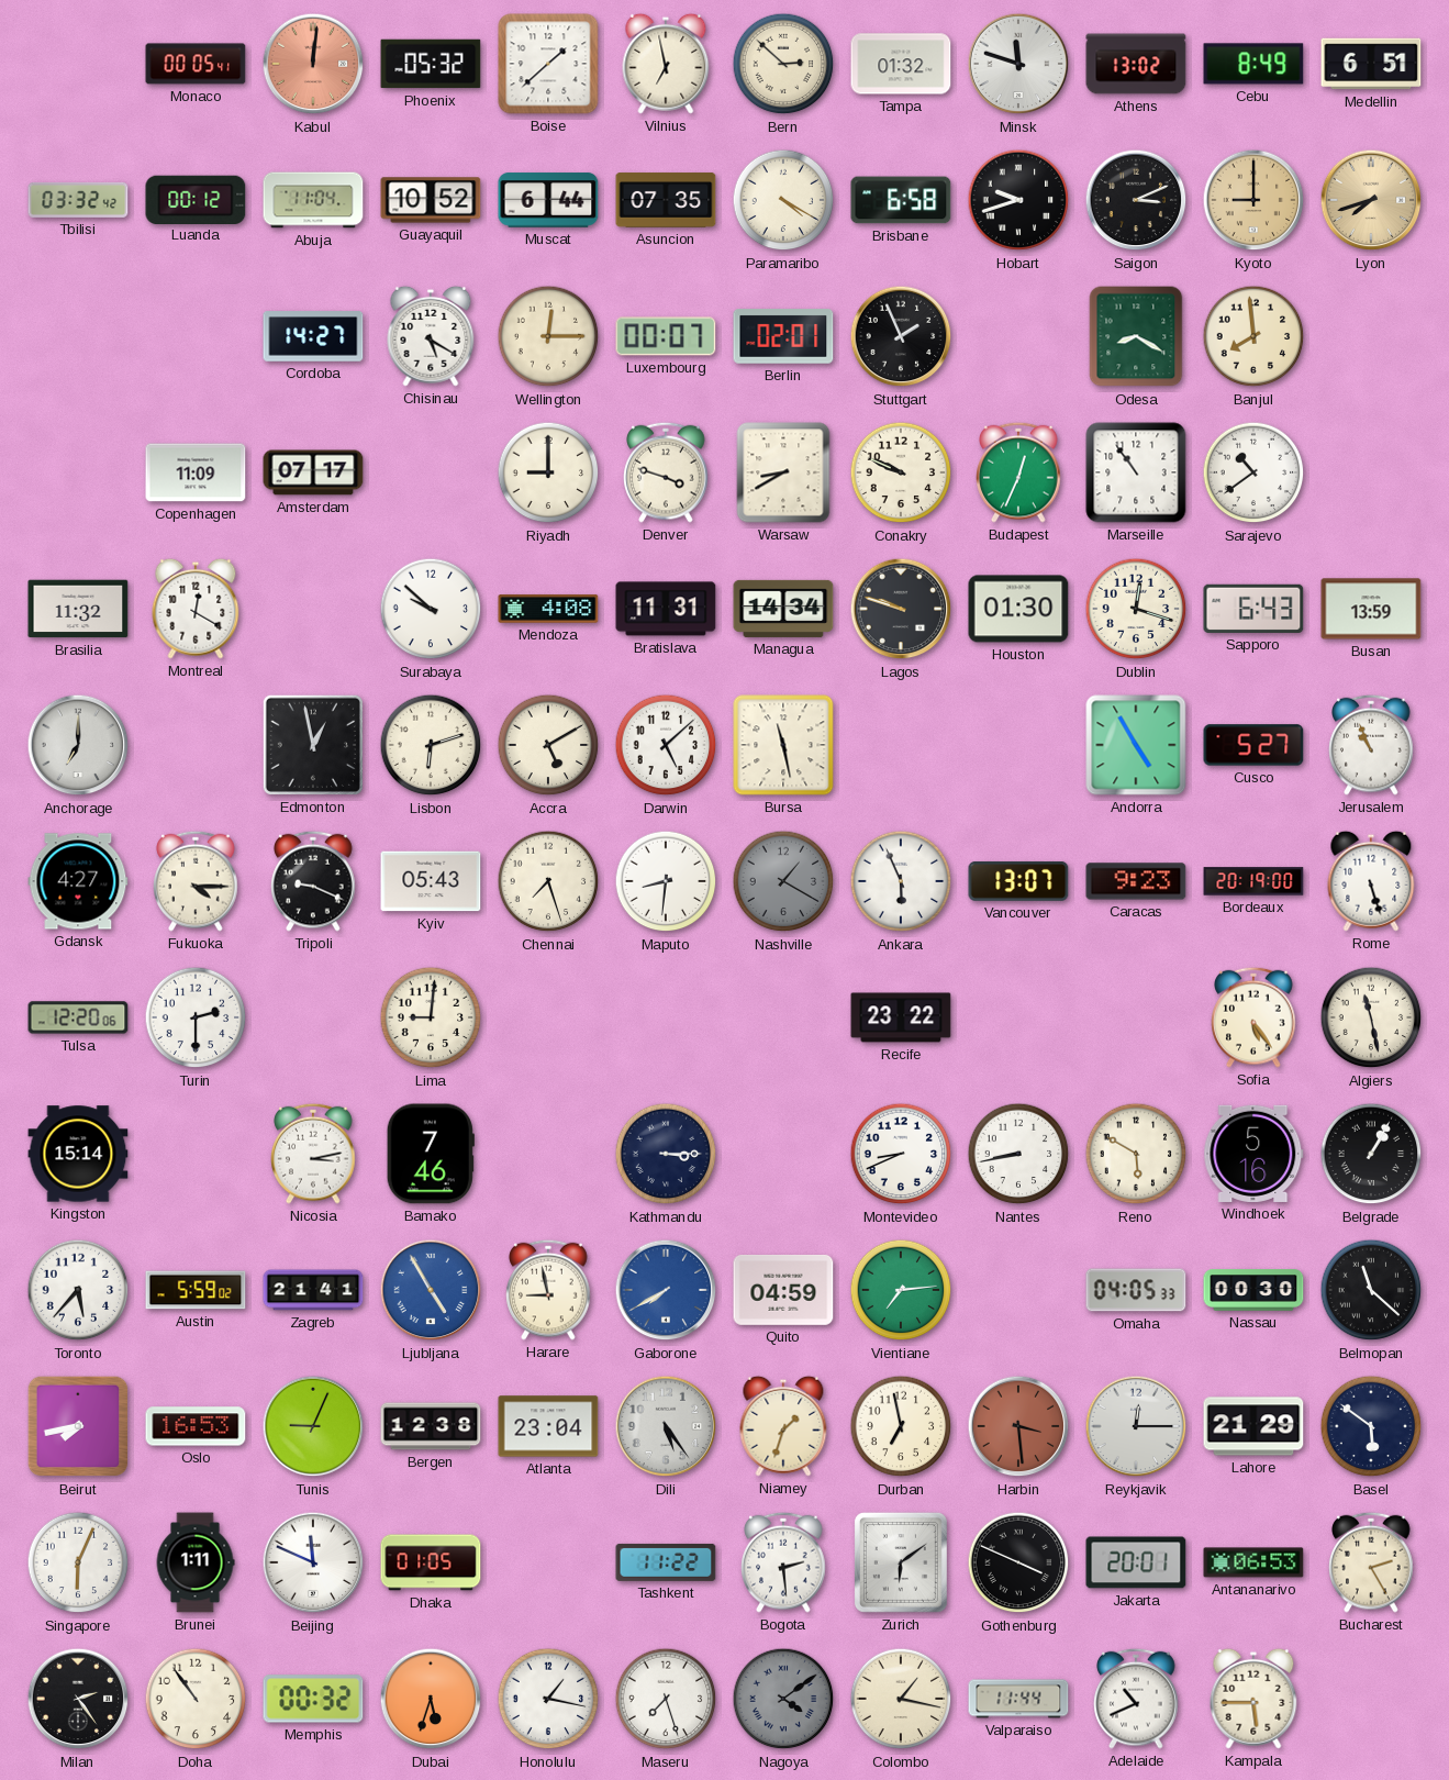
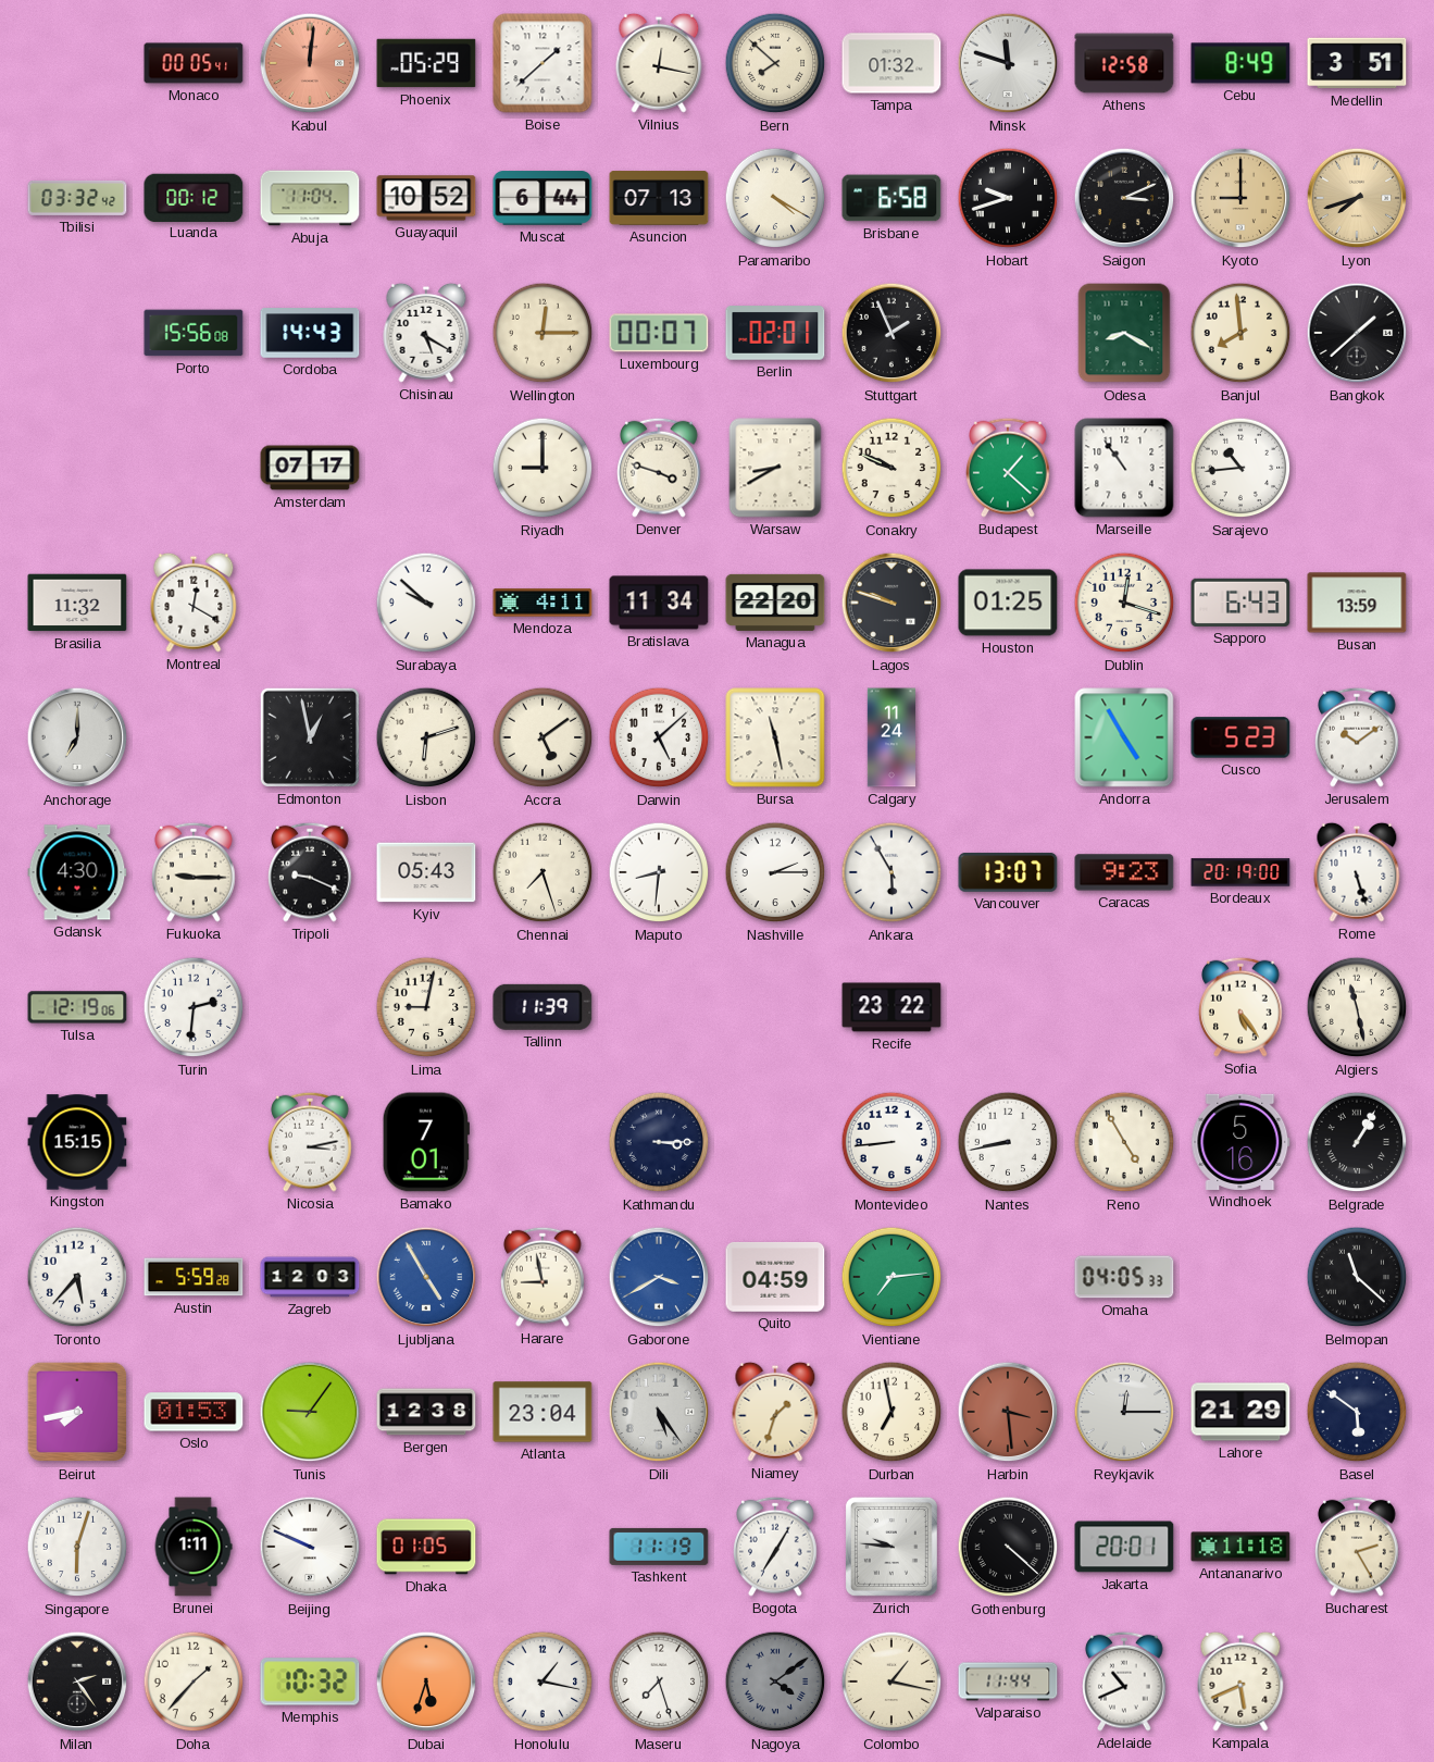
Phoenix: 05:32 -> 05:29 (426, 63)
Vilnius: 6:58 -> 12:17 (659, 63)
Bern: 2:52 -> 7:52 (775, 63)
Athens: 13:02 -> 12:58 (1124, 63)
Medellin: 6:51 -> 3:51 (1357, 63)
Asuncion: 07:35 -> 07:13 (659, 198)
Porto: none -> 15:56 (194, 333)
Cordoba: 14:27 -> 14:43 (310, 333)
Bangkok: none -> 1:38 (1357, 333)
Copenhagen: 11:09 -> none (196, 472)
Budapest: 12:34 -> 1:22 (1008, 468)
Sarajevo: 10:39 -> 10:44 (1240, 468)
Mendoza: 4:08 -> 4:11 (543, 603)
Bratislava: 11:31 -> 11:34 (659, 603)
Managua: 14:34 -> 22:20 (775, 603)
Houston: 01:30 -> 01:25 (1008, 603)
Accra: 5:10 -> 5:09 (543, 737)
Calgary: none -> 11:24 (891, 737)
Cusco: 5:27 -> 5:23 (1240, 737)
Jerusalem: 10:56 -> 10:09 (1357, 737)
Gdansk: 4:27 -> 4:30 (77, 872)
Fukuoka: 4:15 -> 9:15 (194, 872)
Nashville: 1:20 -> 2:15 (775, 872)
Nashville dial: grey -> white (775, 872)
Ankara: 5:56 -> 5:55 (891, 872)
Tulsa: 12:20 -> 12:19 (77, 1007)
Turin: 2:30 -> 2:31 (194, 1007)
Lima: 9:01 -> 9:02 (426, 1007)
Tallinn: none -> 11:39 (543, 1007)
Kingston: 15:14 -> 15:15 (77, 1142)
Bamako: 7:46 -> 7:01 (426, 1142)
Montevideo: 8:41 -> 8:44 (891, 1142)
Reno: 5:50 -> 4:55 (1124, 1142)
Austin: 5:59:02 -> 5:59:28 (194, 1277)
Zagreb: 21:41 -> 12:03 (310, 1277)
Gaborone: 7:40 -> 3:40 (659, 1277)
Nassau: 00:30 -> none (1253, 1290)
Oslo: 16:53 -> 01:53 (194, 1412)
Tunis: 9:04 -> 9:06 (310, 1412)
Singapore: 6:04 -> 6:03 (77, 1547)
Beijing: 11:49 -> 9:49 (310, 1547)
Tashkent: 11:22 -> 11:19 (659, 1547)
Bogota: 2:29 -> 7:05 (775, 1547)
Zurich: 6:09 -> 9:46 (891, 1547)
Gothenburg: 3:49 -> 4:22 (1008, 1547)
Antananarivo: 06:53 -> 11:18 (1240, 1547)
Doha: 10:54 -> 1:37 (194, 1682)
Memphis: 00:32 -> 10:32 (310, 1682)
Kampala: 5:45 -> 5:41 (1240, 1682)
